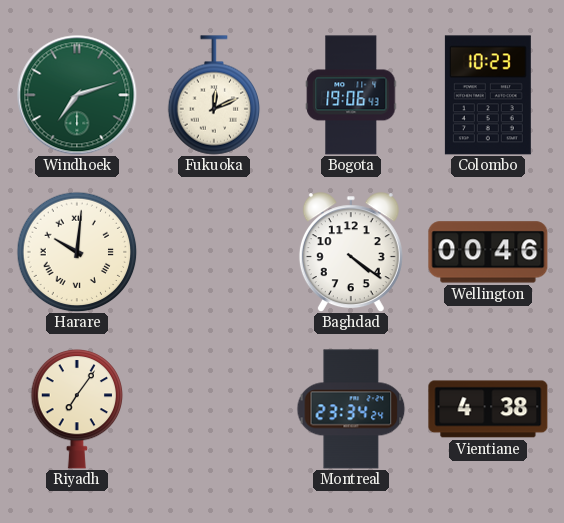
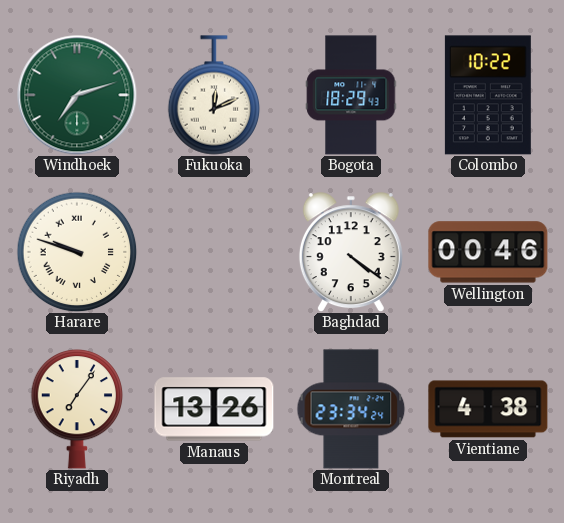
Bogota: 19:06 -> 18:29 (351, 95)
Colombo: 10:23 -> 10:22 (488, 95)
Harare: 10:01 -> 9:48 (77, 252)
Manaus: none -> 13:26 (214, 409)
